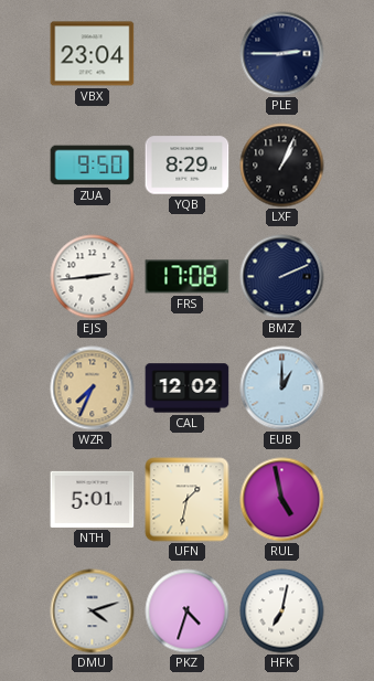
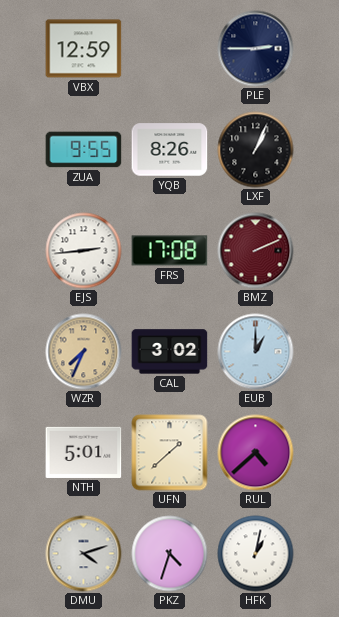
VBX: 23:04 -> 12:59 (84, 49)
ZUA: 9:50 -> 9:55 (84, 150)
YQB: 8:29 -> 8:26 (170, 150)
BMZ dial: navy -> burgundy (256, 251)
CAL: 12:02 -> 3:02 (170, 352)
UFN: 1:32 -> 1:38 (170, 453)
RUL: 4:58 -> 4:38 (256, 453)
HFK: 7:02 -> 1:02 (256, 554)
